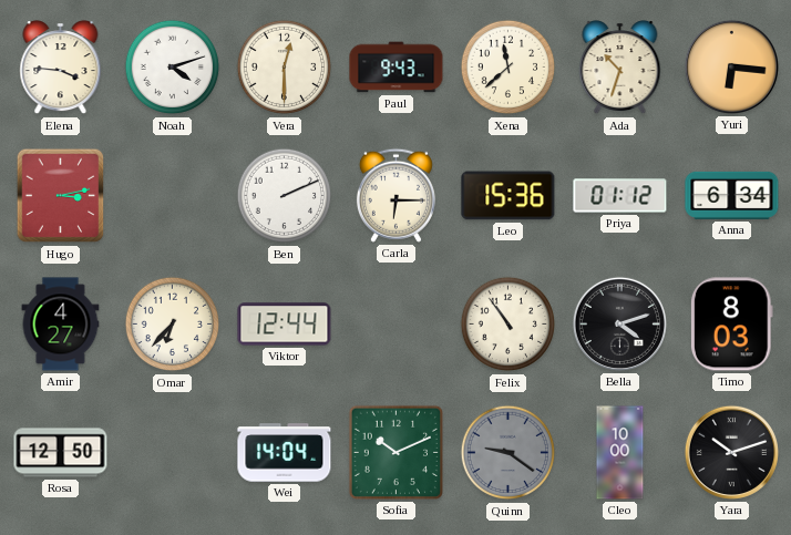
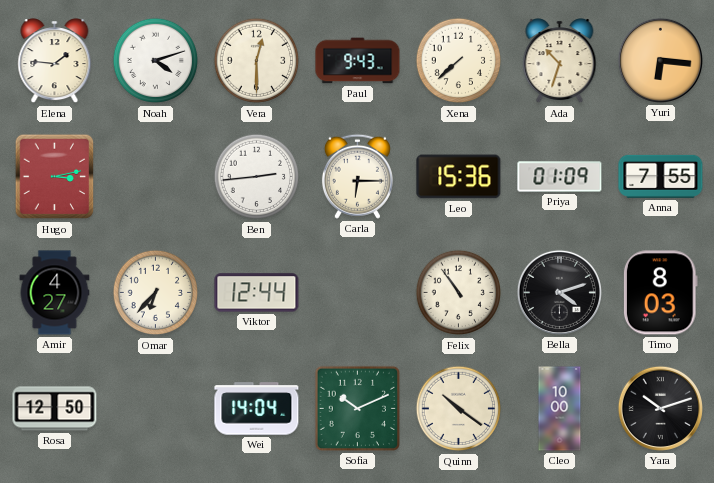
Elena: 3:46 -> 1:46 (55, 61)
Xena: 11:38 -> 7:38 (459, 61)
Ben: 2:11 -> 2:44 (257, 177)
Priya: 01:12 -> 01:09 (560, 177)
Anna: 6:34 -> 7:55 (661, 176)
Quinn: 9:21 -> 10:21 (459, 409)
Quinn dial: grey -> cream (459, 409)
